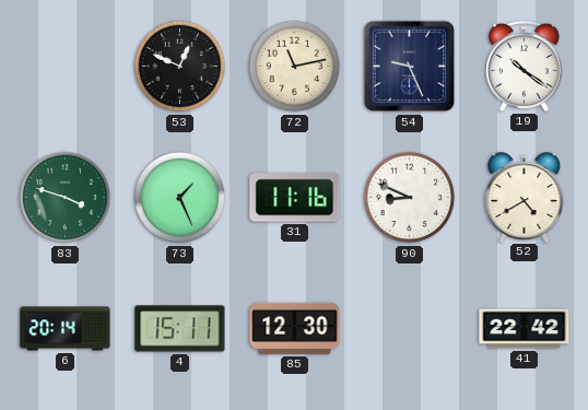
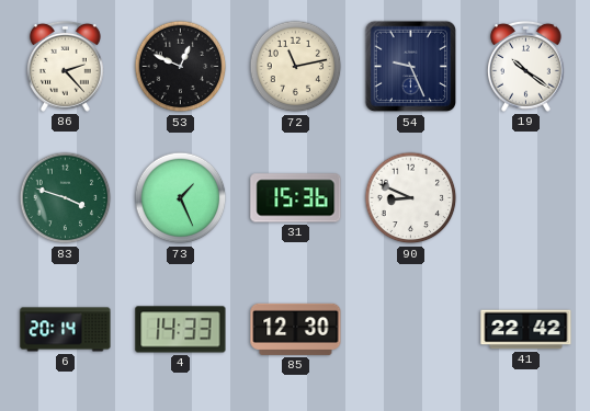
86: none -> 2:23 (66, 66)
31: 11:16 -> 15:36 (296, 198)
52: 4:40 -> none (525, 197)
4: 15:11 -> 14:33 (181, 330)
